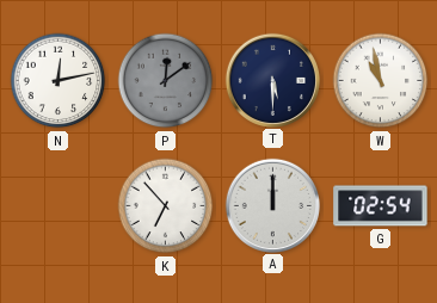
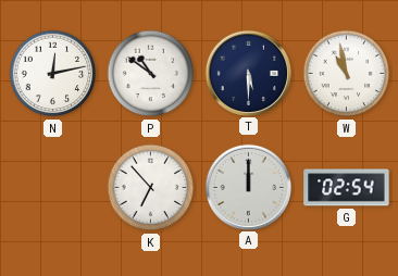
P: 12:09 -> 10:51 (151, 74)
P dial: grey -> white (151, 74)
